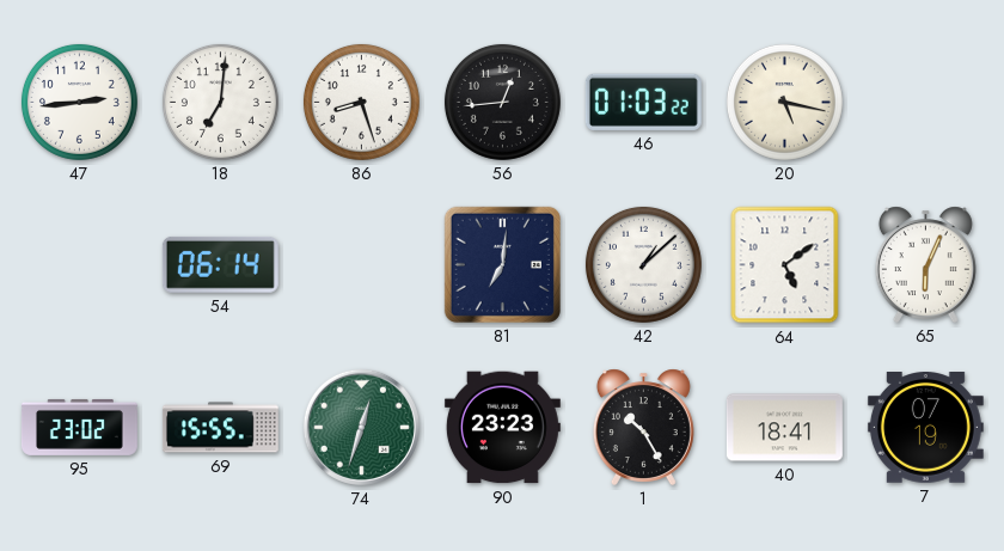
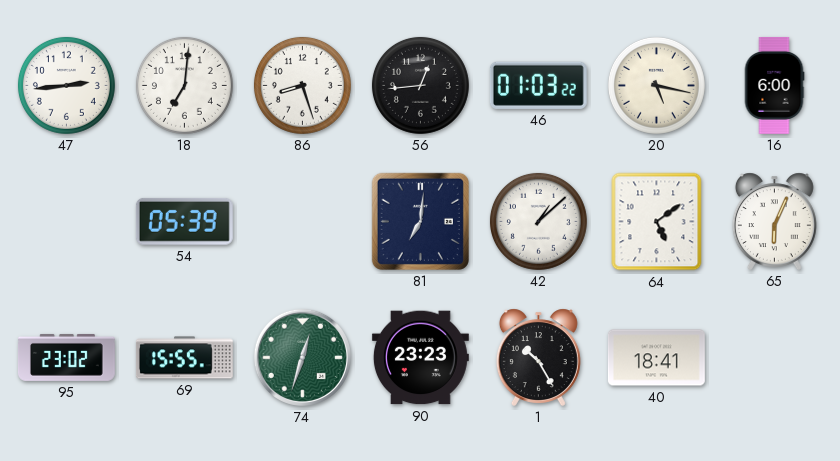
16: none -> 6:00 (774, 85)
54: 06:14 -> 05:39 (184, 221)
7: 07:19 -> none (925, 428)
